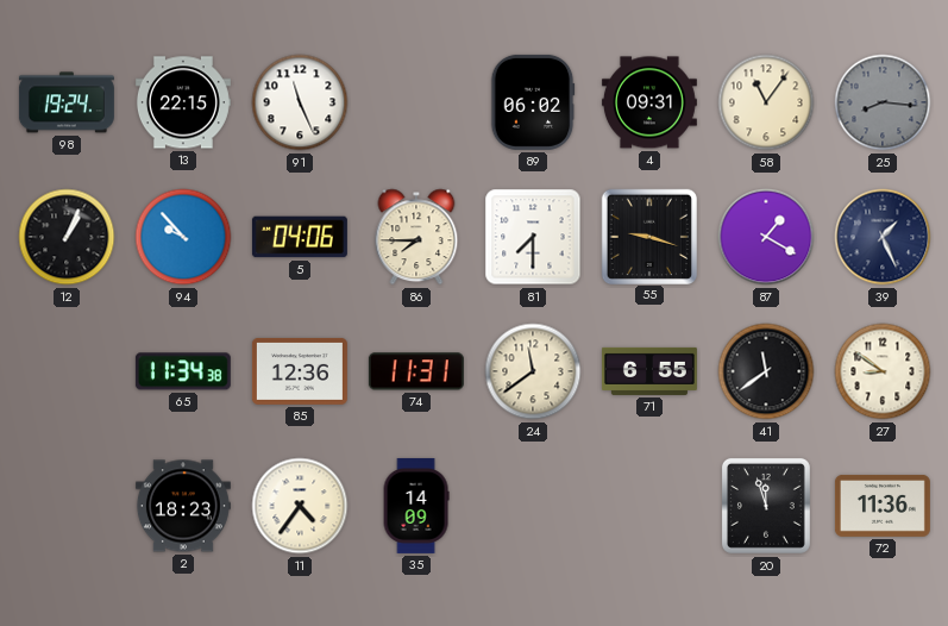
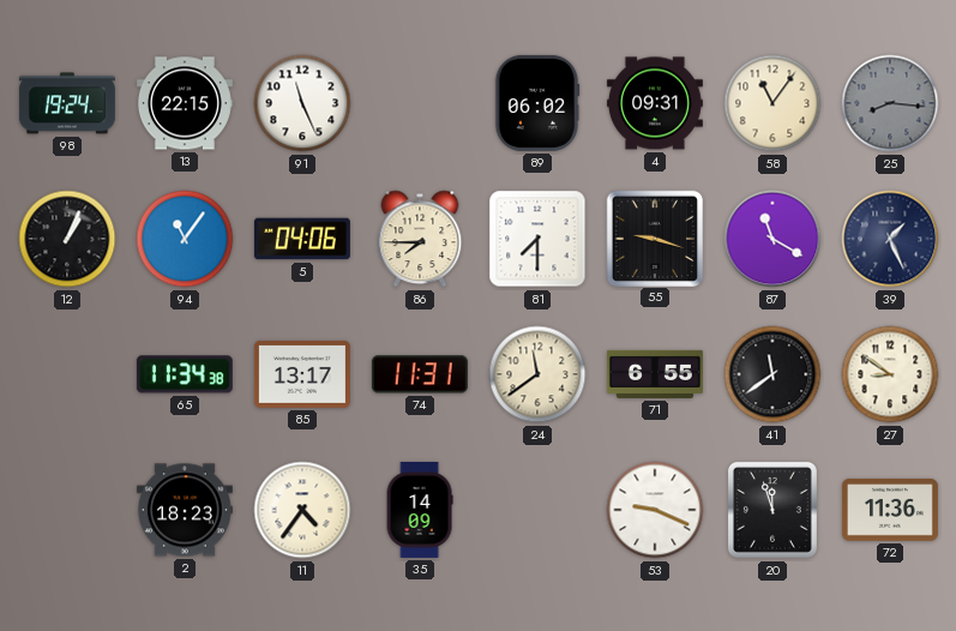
94: 9:53 -> 11:06 (185, 239)
87: 1:20 -> 11:20 (772, 239)
85: 12:36 -> 13:17 (302, 374)
53: none -> 9:19 (655, 510)
